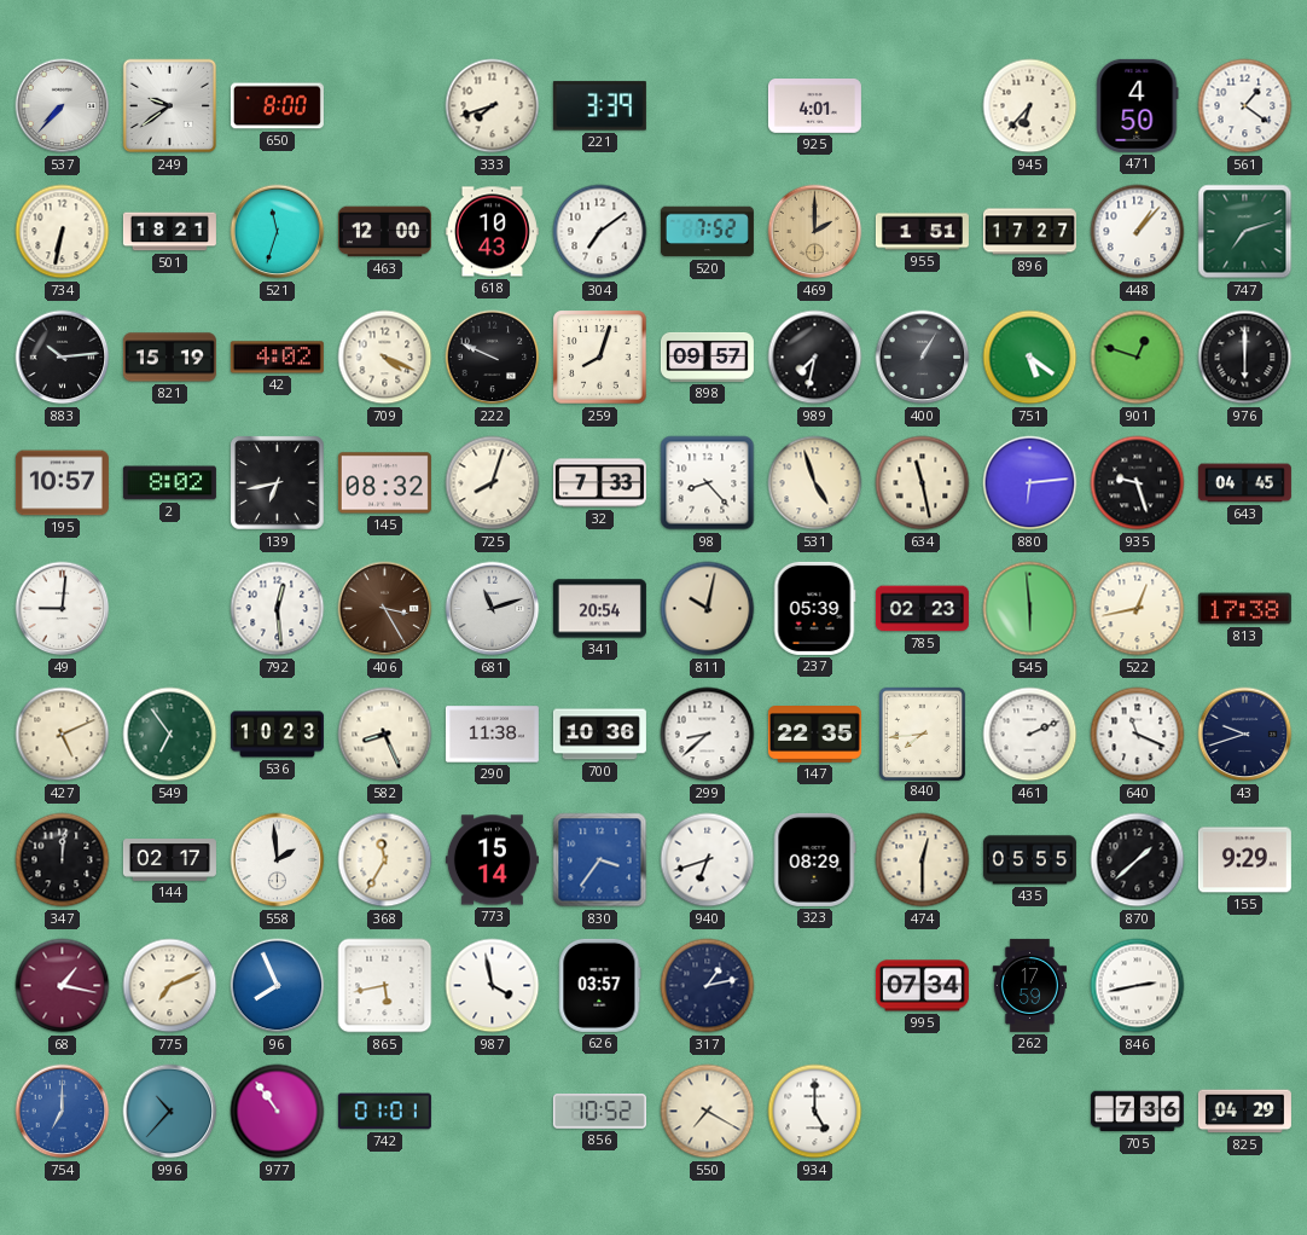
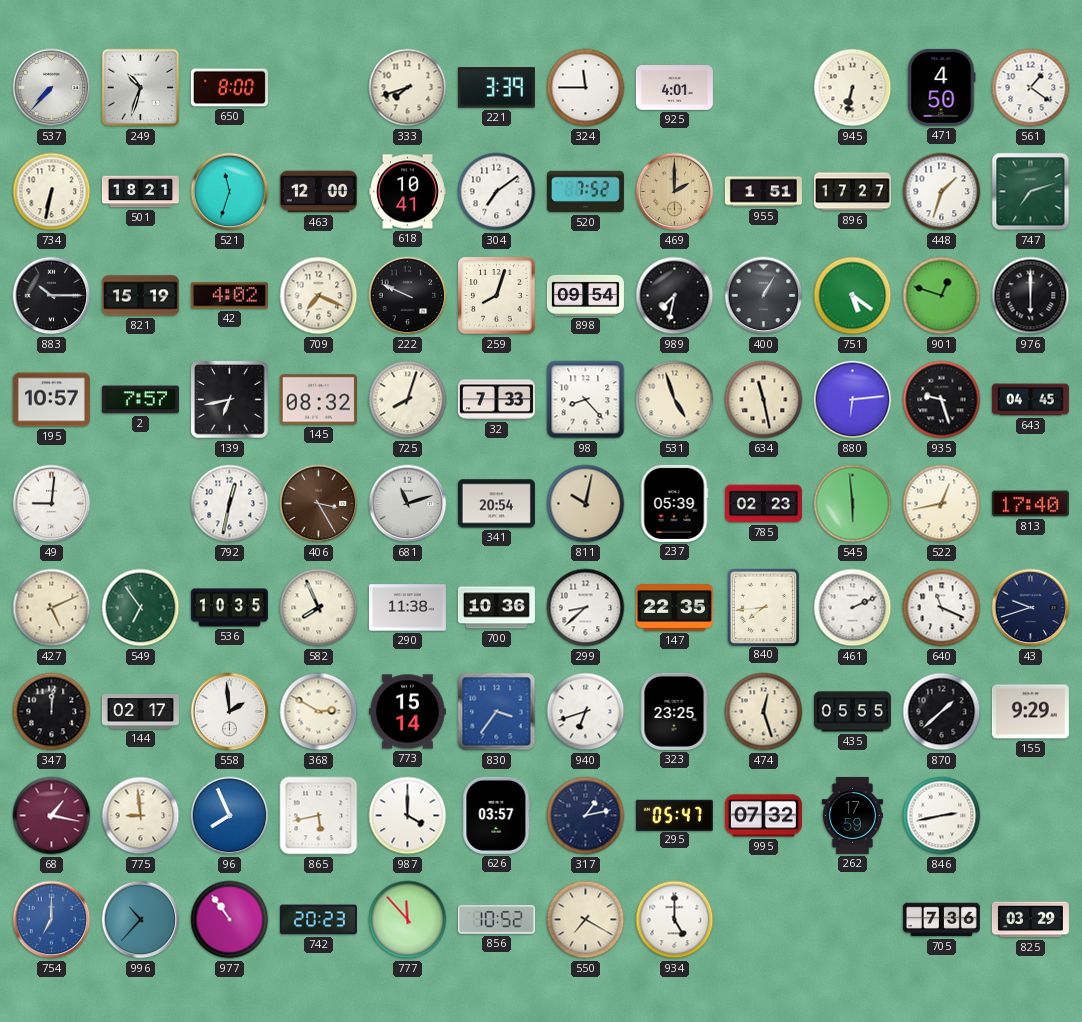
249: 9:39 -> 10:33 (141, 88)
324: none -> 11:45 (586, 88)
945: 6:37 -> 6:32 (853, 88)
618: 10:43 -> 10:41 (407, 192)
448: 1:07 -> 1:33 (942, 192)
883: 10:14 -> 10:15 (52, 296)
709: 4:19 -> 7:19 (319, 296)
898: 09:57 -> 09:54 (585, 295)
2: 8:02 -> 7:57 (140, 400)
792: 12:29 -> 12:32 (230, 504)
813: 17:38 -> 17:40 (1030, 504)
536: 10:23 -> 10:35 (229, 608)
582: 8:26 -> 7:56 (319, 608)
368: 11:35 -> 2:50 (319, 712)
323: 08:29 -> 23:25 (674, 711)
474: 12:30 -> 12:27 (764, 712)
775: 7:11 -> 8:59 (141, 816)
987: 3:58 -> 4:00 (408, 816)
295: none -> 05:47 (674, 815)
995: 07:34 -> 07:32 (763, 816)
742: 01:01 -> 20:23 (318, 920)
777: none -> 11:53 (408, 920)
825: 04:29 -> 03:29 (1030, 920)
